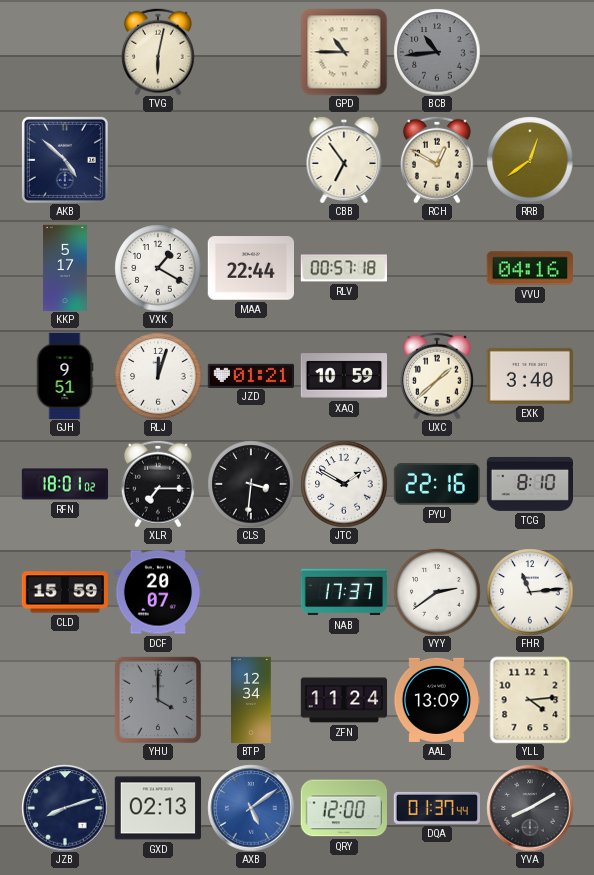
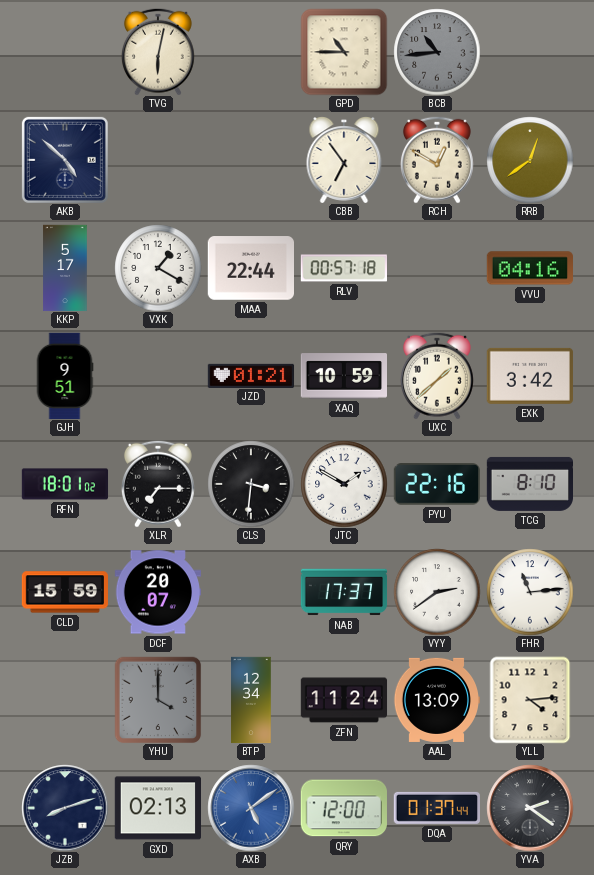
RLJ: 12:03 -> none (158, 376)
EXK: 3:40 -> 3:42 (529, 376)
YVA: 8:10 -> 2:21 (530, 808)
